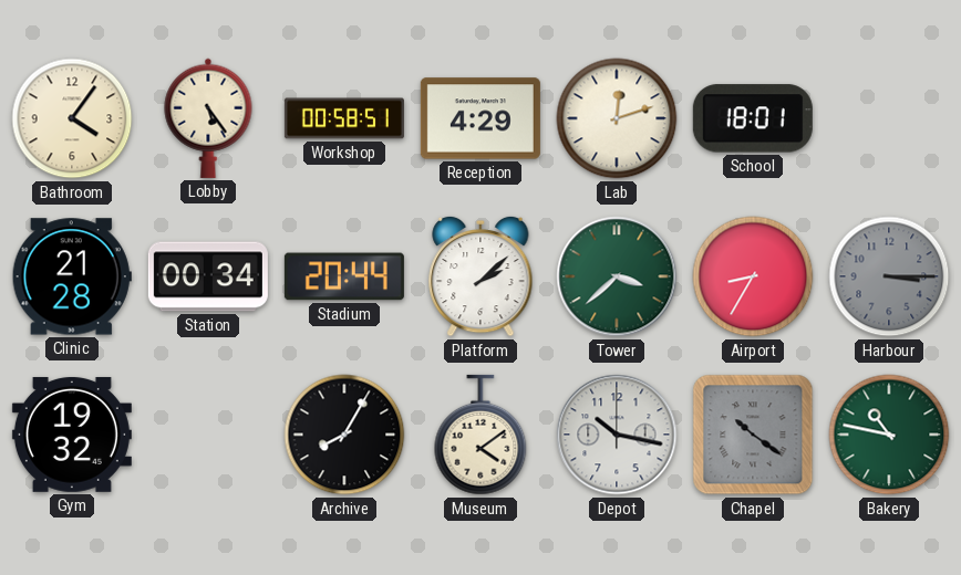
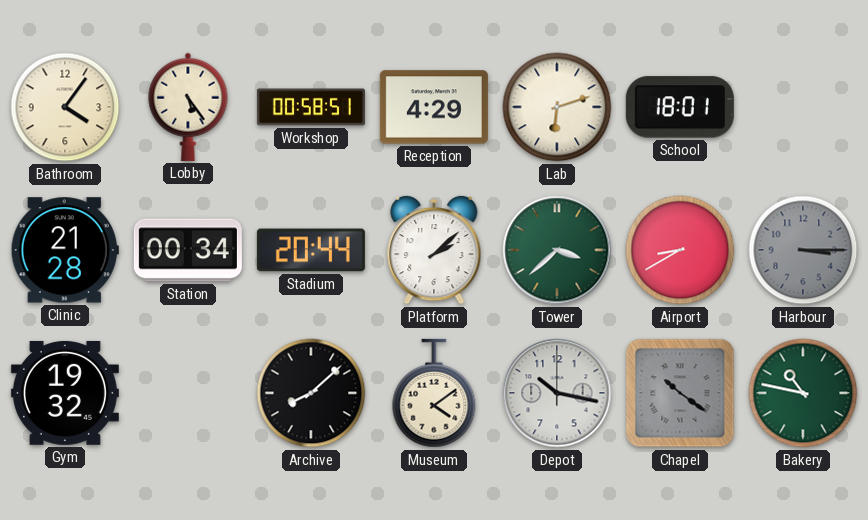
Lab: 12:12 -> 6:12 (557, 107)
Airport: 8:35 -> 8:40 (680, 250)
Archive: 8:05 -> 8:08 (311, 393)
